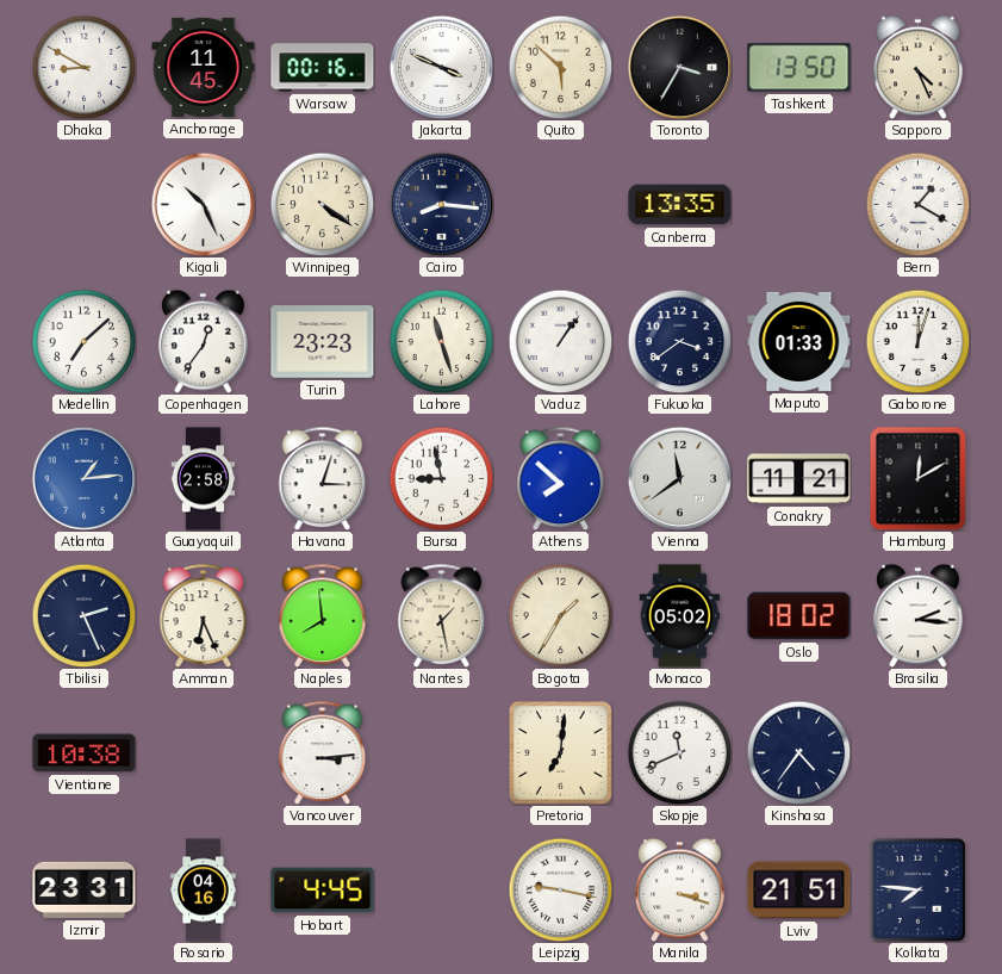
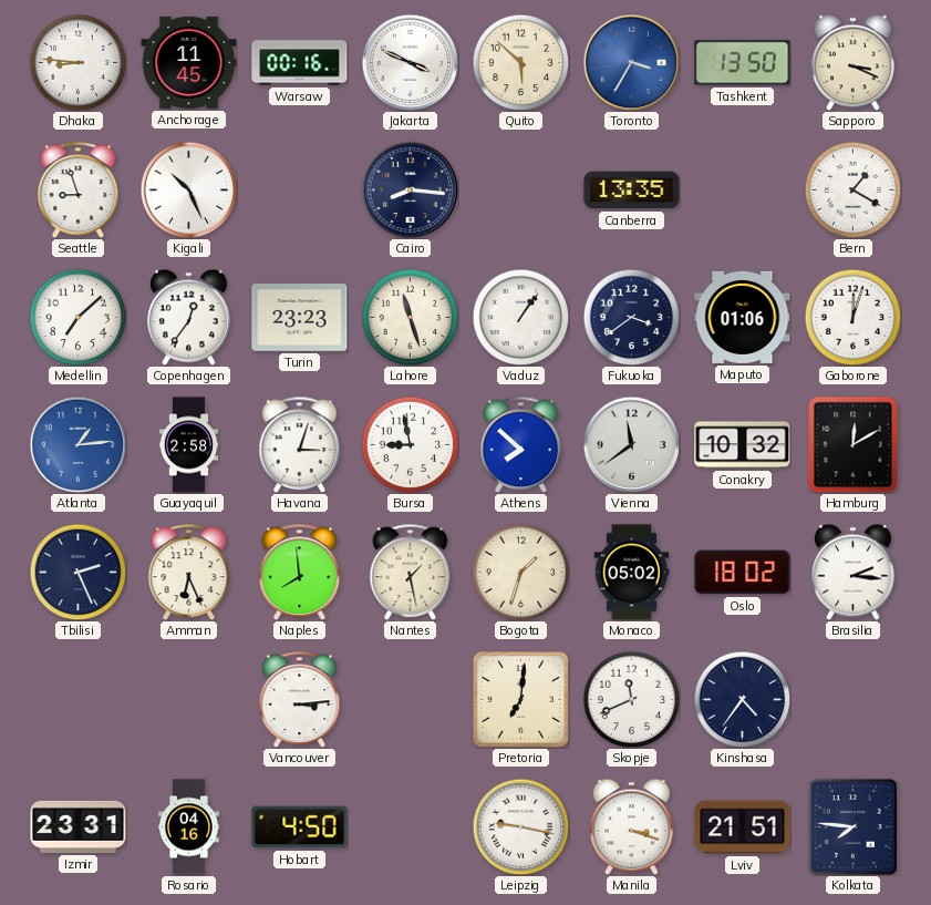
Dhaka: 8:50 -> 8:46 (77, 62)
Toronto dial: black -> blue (631, 62)
Sapporo: 4:26 -> 3:19 (854, 62)
Seattle: none -> 8:57 (79, 189)
Winnipeg: 4:21 -> none (322, 204)
Maputo: 01:33 -> 01:06 (743, 317)
Conakry: 11:21 -> 10:32 (743, 445)
Bogota: 1:35 -> 1:33 (520, 572)
Vientiane: 10:38 -> none (85, 753)
Hobart: 4:45 -> 4:50 (300, 827)
